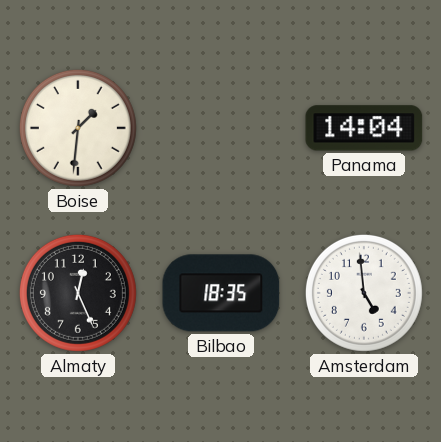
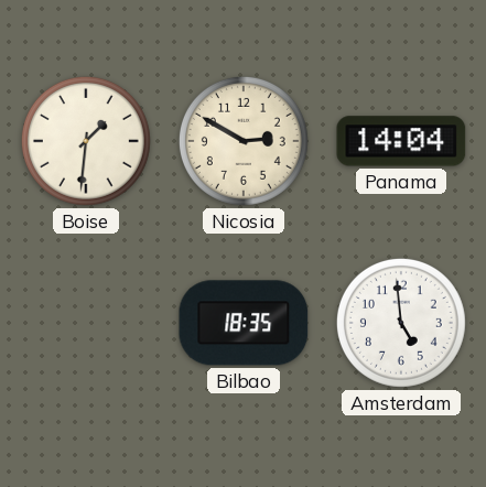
Nicosia: none -> 2:50 (244, 141)
Almaty: 12:26 -> none (78, 293)
